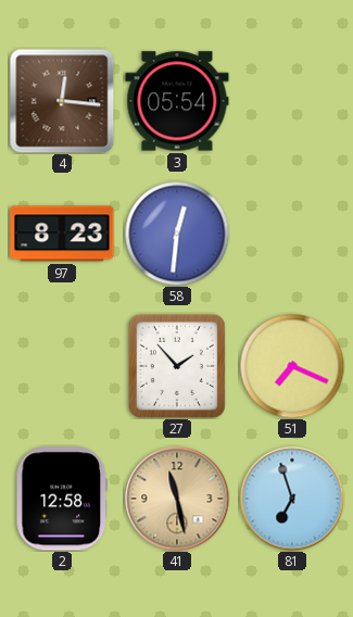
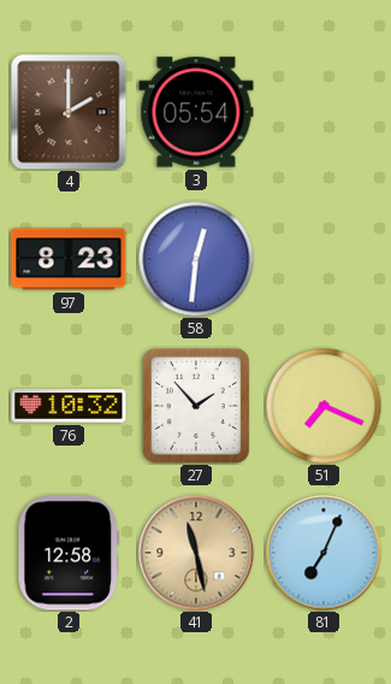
4: 12:16 -> 2:00 (69, 112)
76: none -> 10:32 (69, 406)
81: 6:57 -> 7:04 (324, 553)
